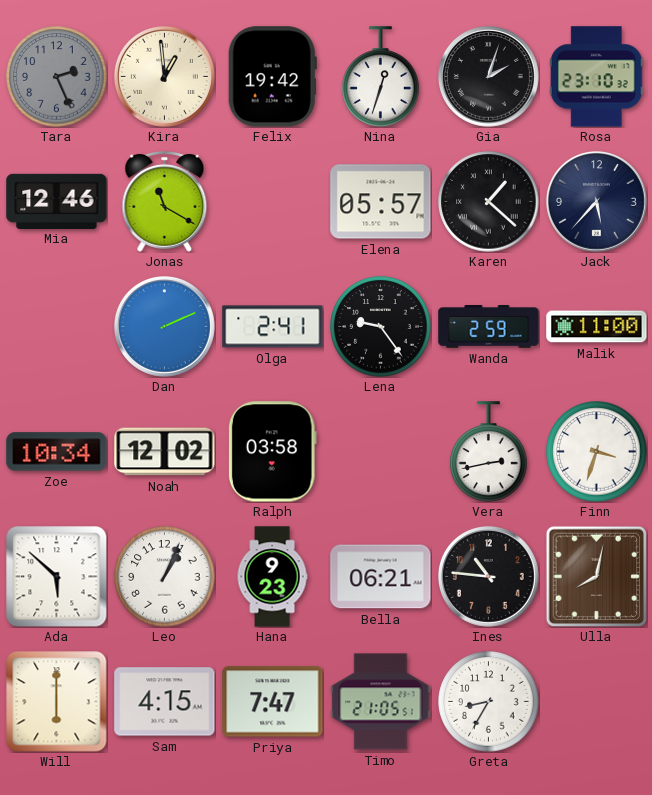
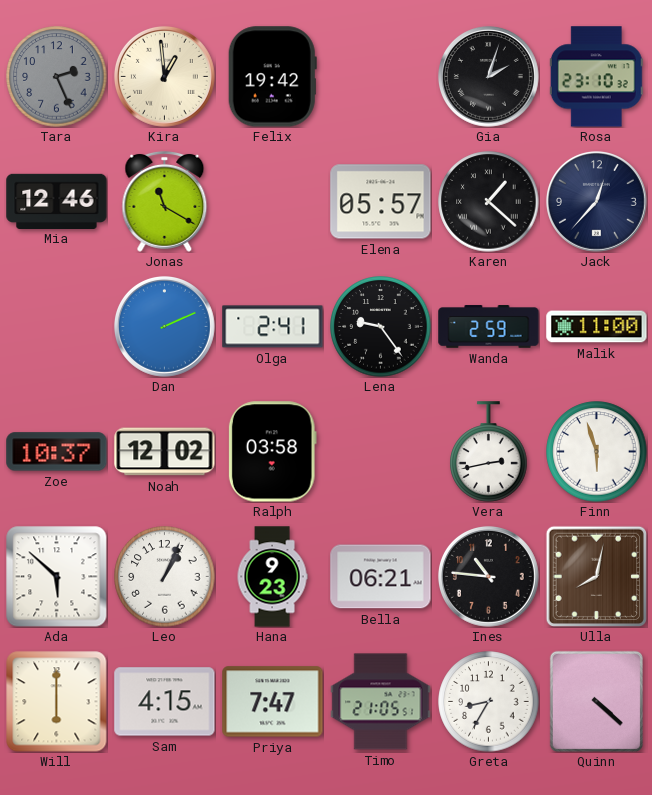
Nina: 12:33 -> none (381, 77)
Jack: 5:37 -> 12:37 (596, 201)
Zoe: 10:34 -> 10:37 (57, 452)
Finn: 3:33 -> 5:57 (597, 452)
Quinn: none -> 4:22 (596, 701)
